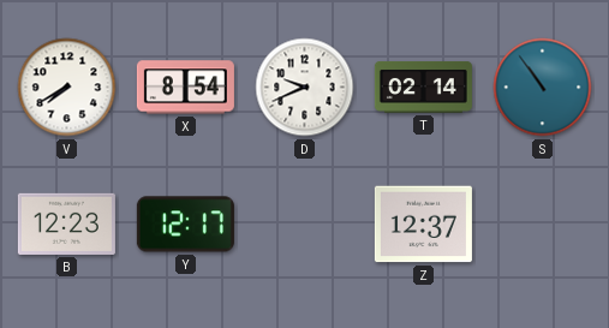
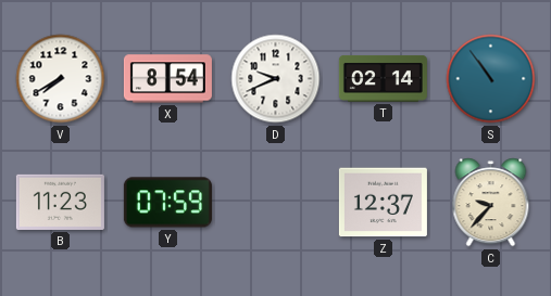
B: 12:23 -> 11:23 (60, 202)
Y: 12:17 -> 07:59 (167, 203)
C: none -> 9:37 (491, 203)
